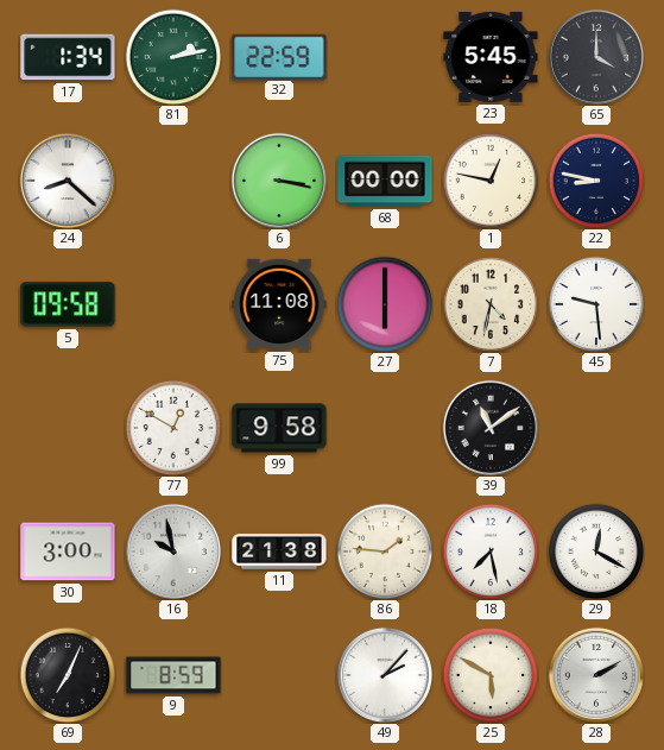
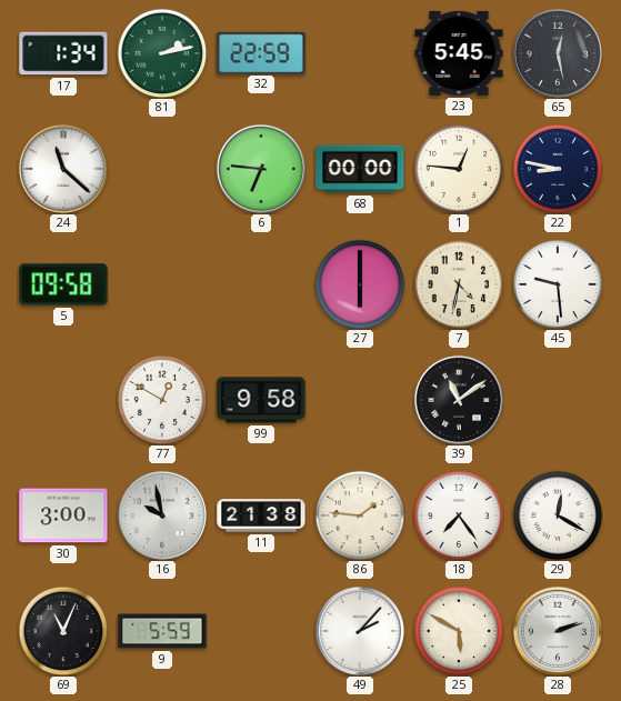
65: 4:00 -> 12:28 (558, 53)
24: 8:22 -> 11:22 (63, 169)
6: 3:17 -> 6:46 (261, 169)
1: 12:47 -> 12:46 (459, 169)
75: 11:08 -> none (279, 304)
18: 7:28 -> 7:24 (459, 515)
69: 7:04 -> 11:04 (63, 631)
9: 8:59 -> 5:59 (162, 631)
28: 2:10 -> 2:12 (558, 631)
